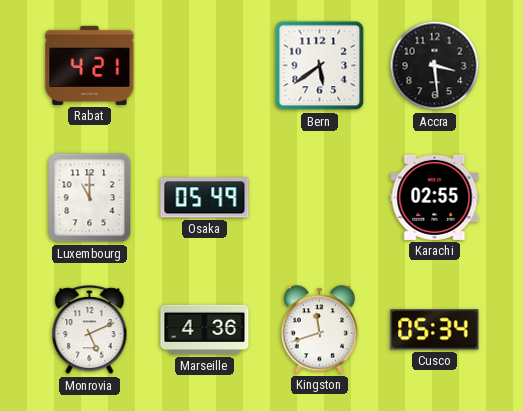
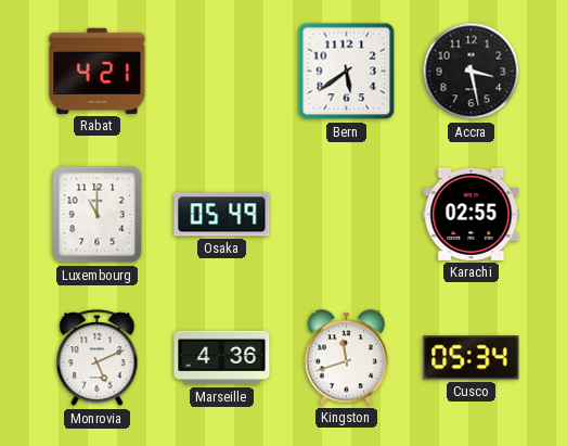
Accra: 3:29 -> 3:28 (472, 72)
